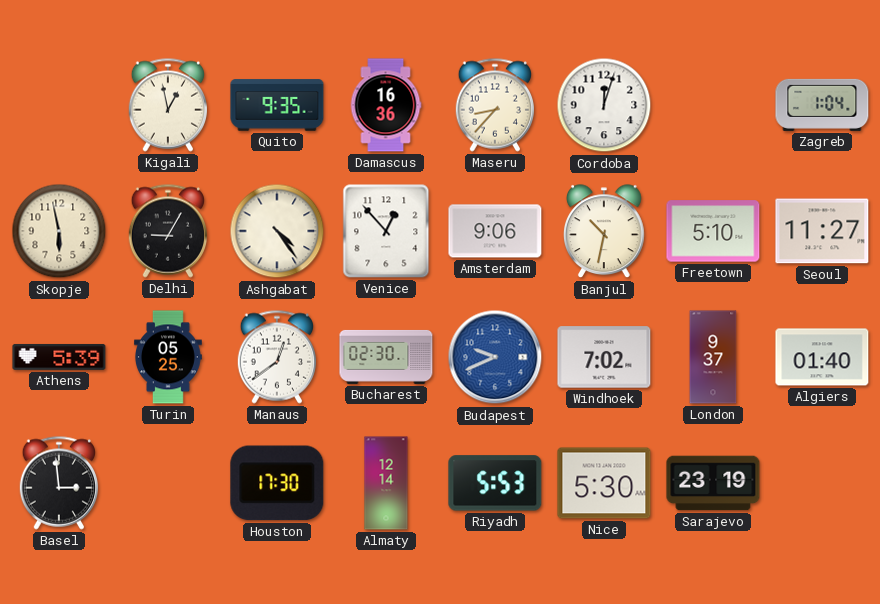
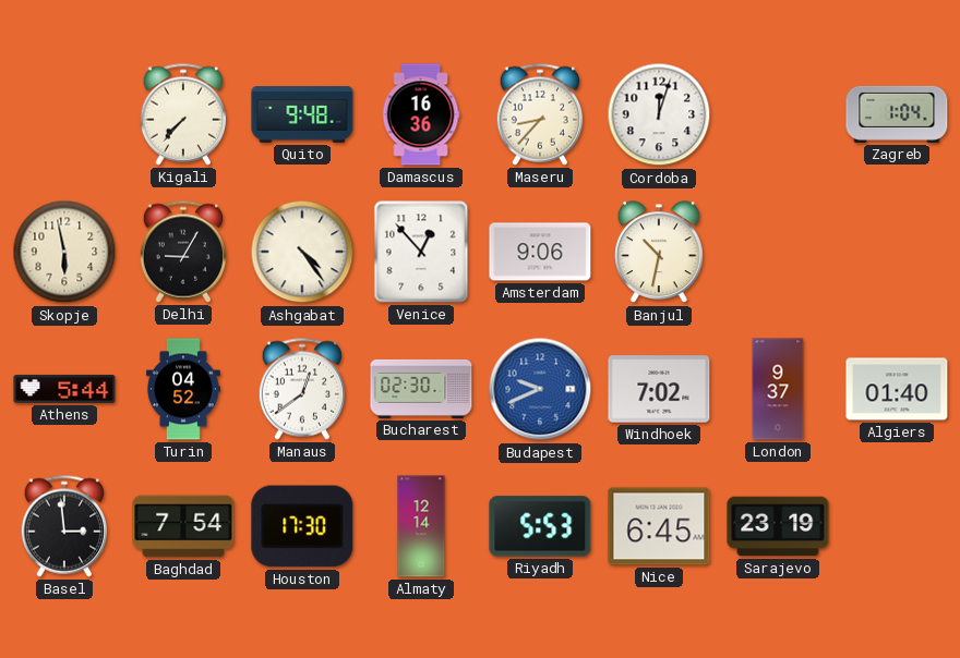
Kigali: 12:58 -> 7:37 (182, 114)
Quito: 9:35 -> 9:48 (302, 114)
Freetown: 5:10 -> none (713, 231)
Seoul: 11:27 -> none (822, 231)
Athens: 5:39 -> 5:44 (64, 389)
Turin: 05:25 -> 04:52 (183, 389)
Baghdad: none -> 7:54 (183, 526)
Nice: 5:30 -> 6:45 (659, 526)
